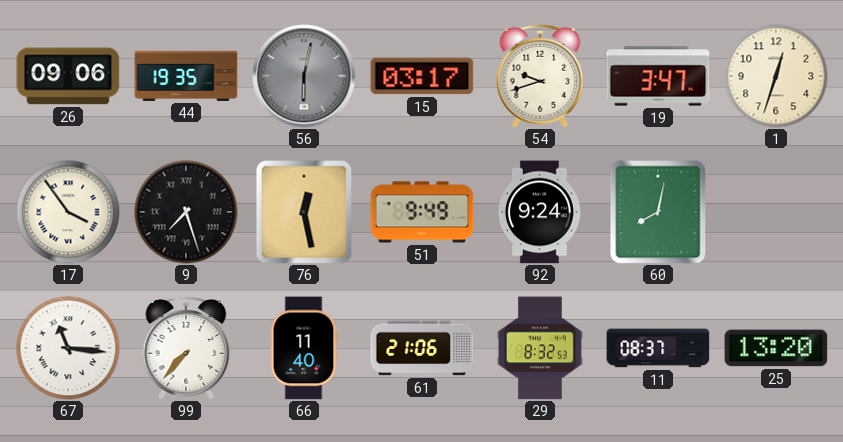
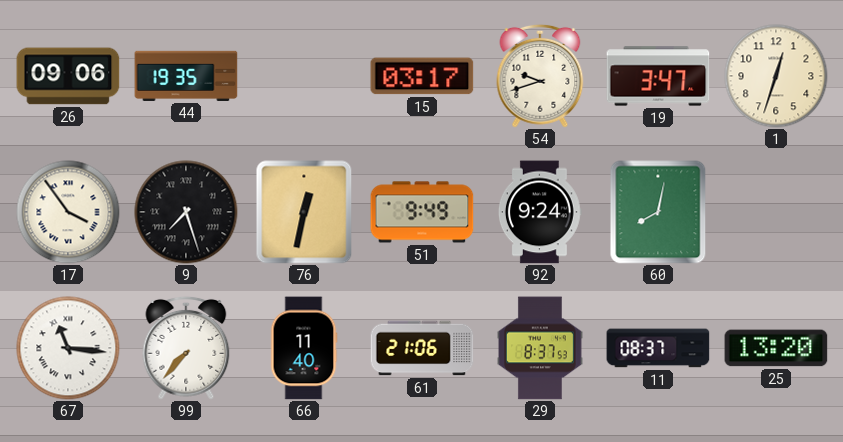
56: 6:02 -> none (304, 76)
76: 12:28 -> 12:32 (304, 212)
29: 8:32 -> 8:37 (541, 348)
